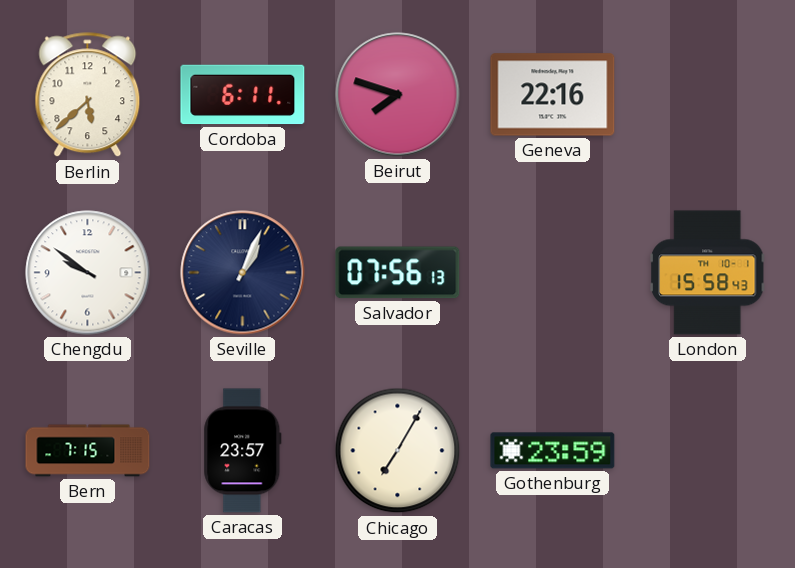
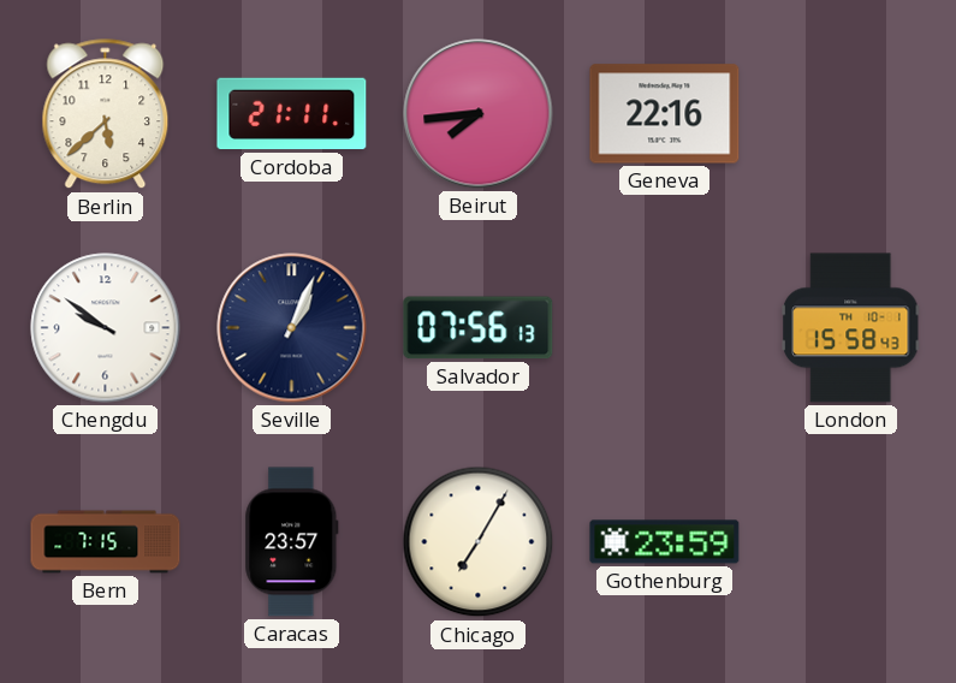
Cordoba: 6:11 -> 21:11 (292, 114)
Beirut: 7:48 -> 7:44 (479, 114)
